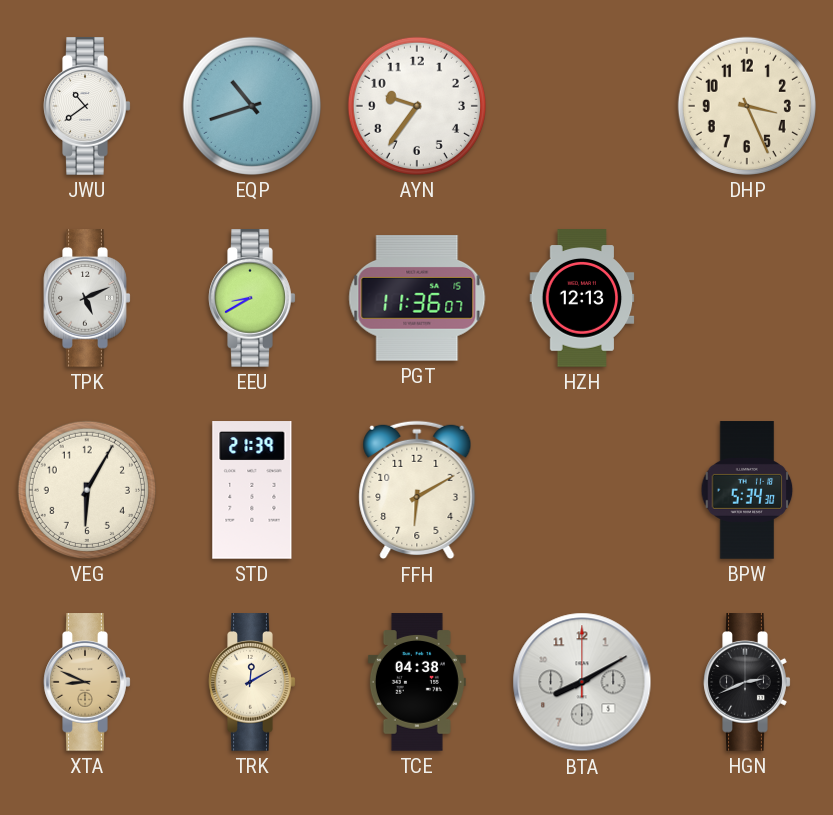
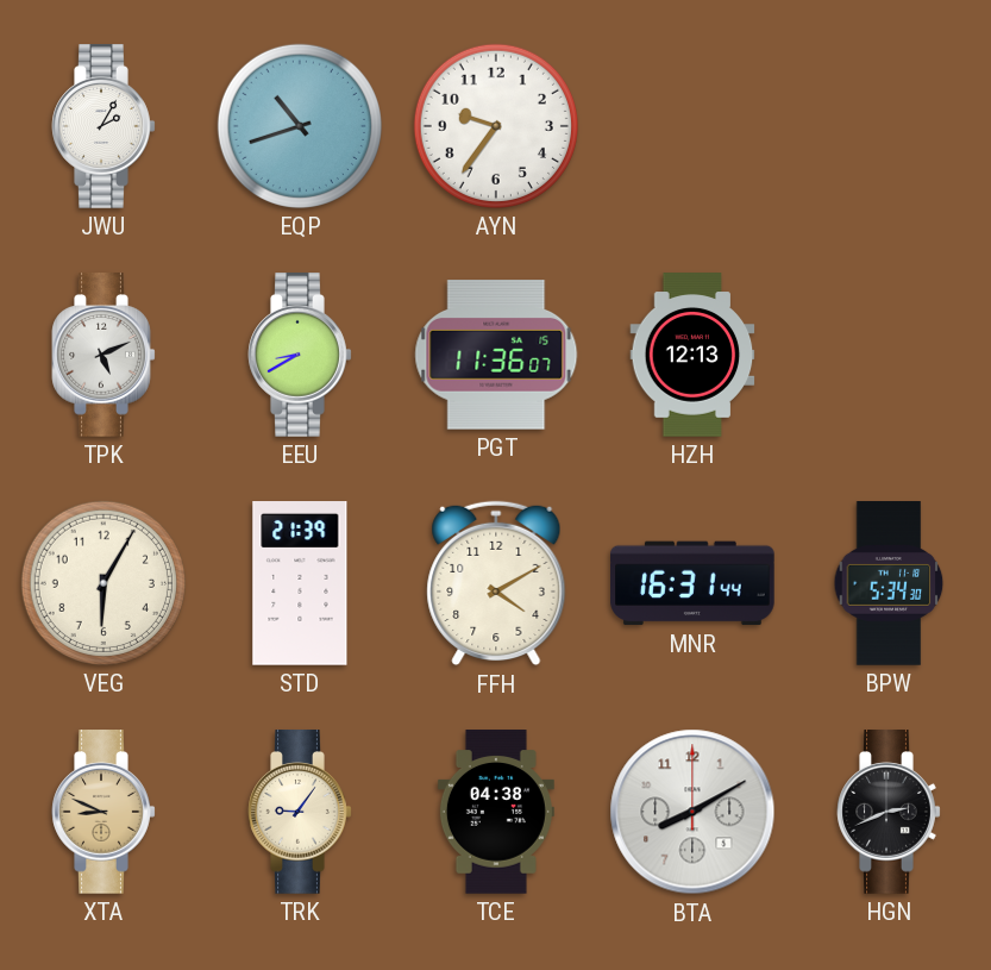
JWU: 10:39 -> 2:05 (104, 126)
DHP: 3:26 -> none (747, 106)
FFH: 6:10 -> 4:10 (496, 583)
MNR: none -> 16:31 (692, 583)
TRK: 12:10 -> 9:06 (300, 812)
